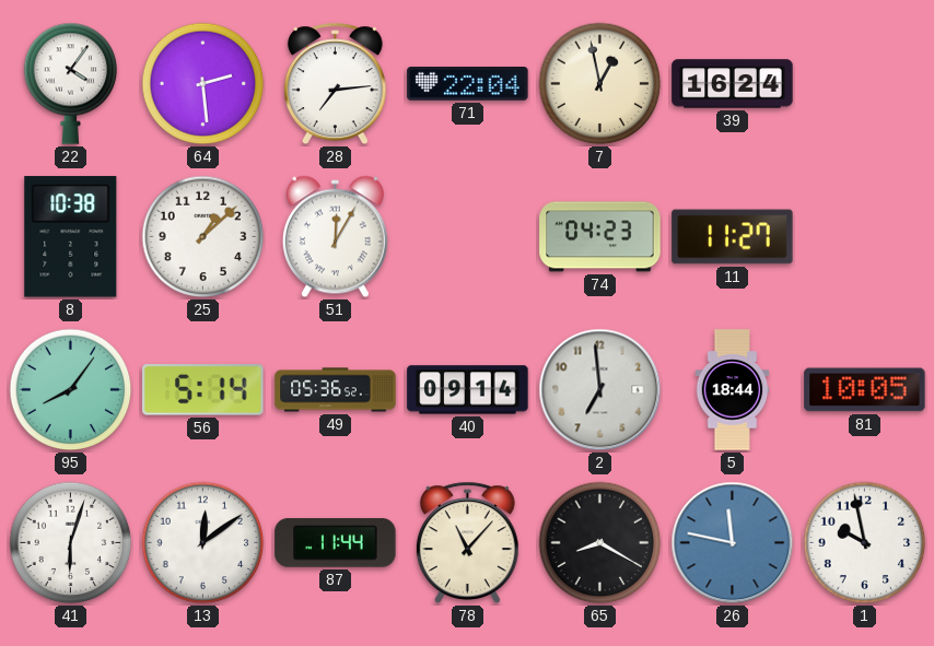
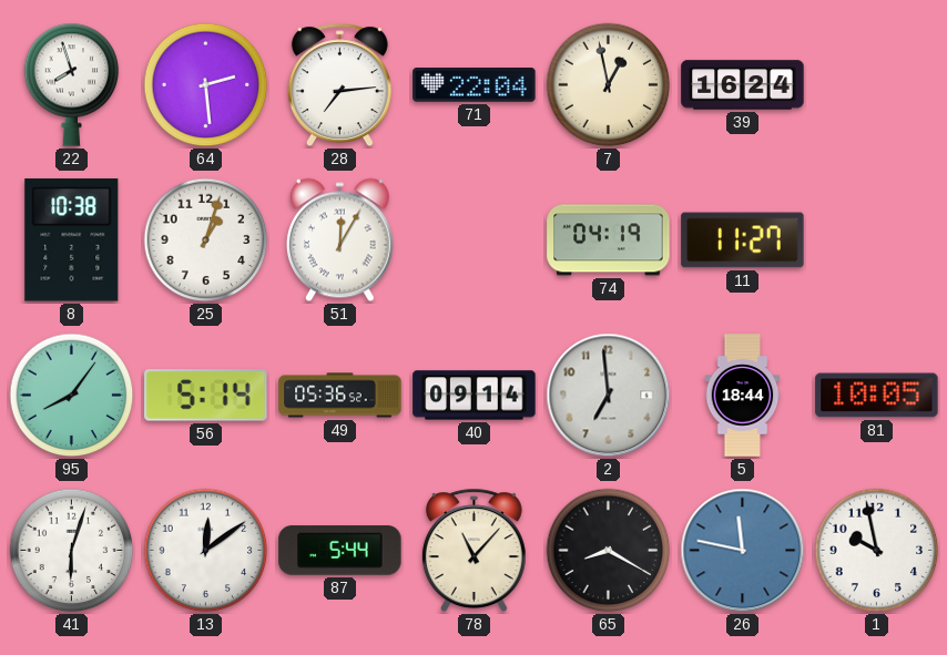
22: 4:06 -> 7:57 (72, 84)
25: 1:08 -> 1:03 (206, 240)
74: 04:23 -> 04:19 (609, 240)
87: 11:44 -> 5:44 (340, 551)
